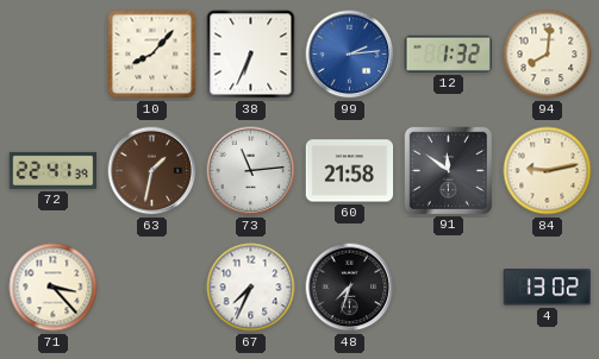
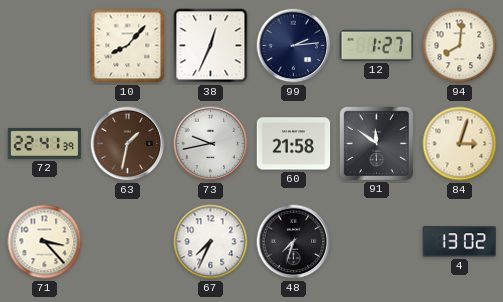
38: 6:34 -> 12:34 (211, 46)
99 dial: blue -> navy (294, 46)
12: 1:32 -> 1:27 (376, 45)
73: 11:14 -> 9:43 (211, 144)
84: 9:13 -> 3:03 (460, 144)
